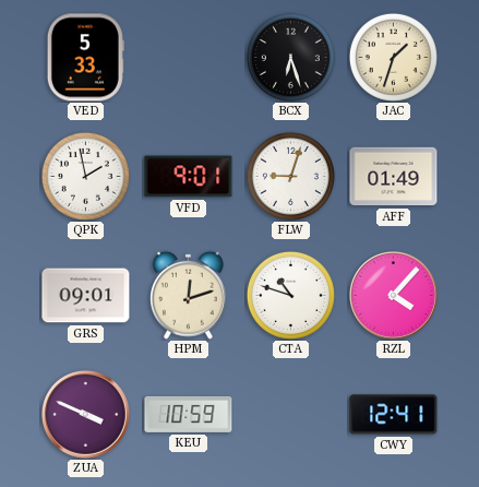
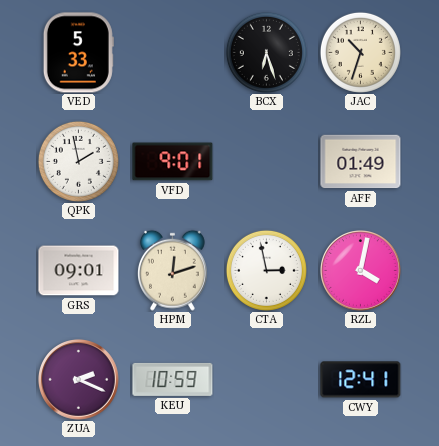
JAC: 1:33 -> 10:33 (360, 52)
FLW: 9:03 -> none (290, 176)
CTA: 10:48 -> 2:58 (266, 270)
RZL: 4:07 -> 4:02 (361, 271)
ZUA: 3:49 -> 2:19 (79, 380)
